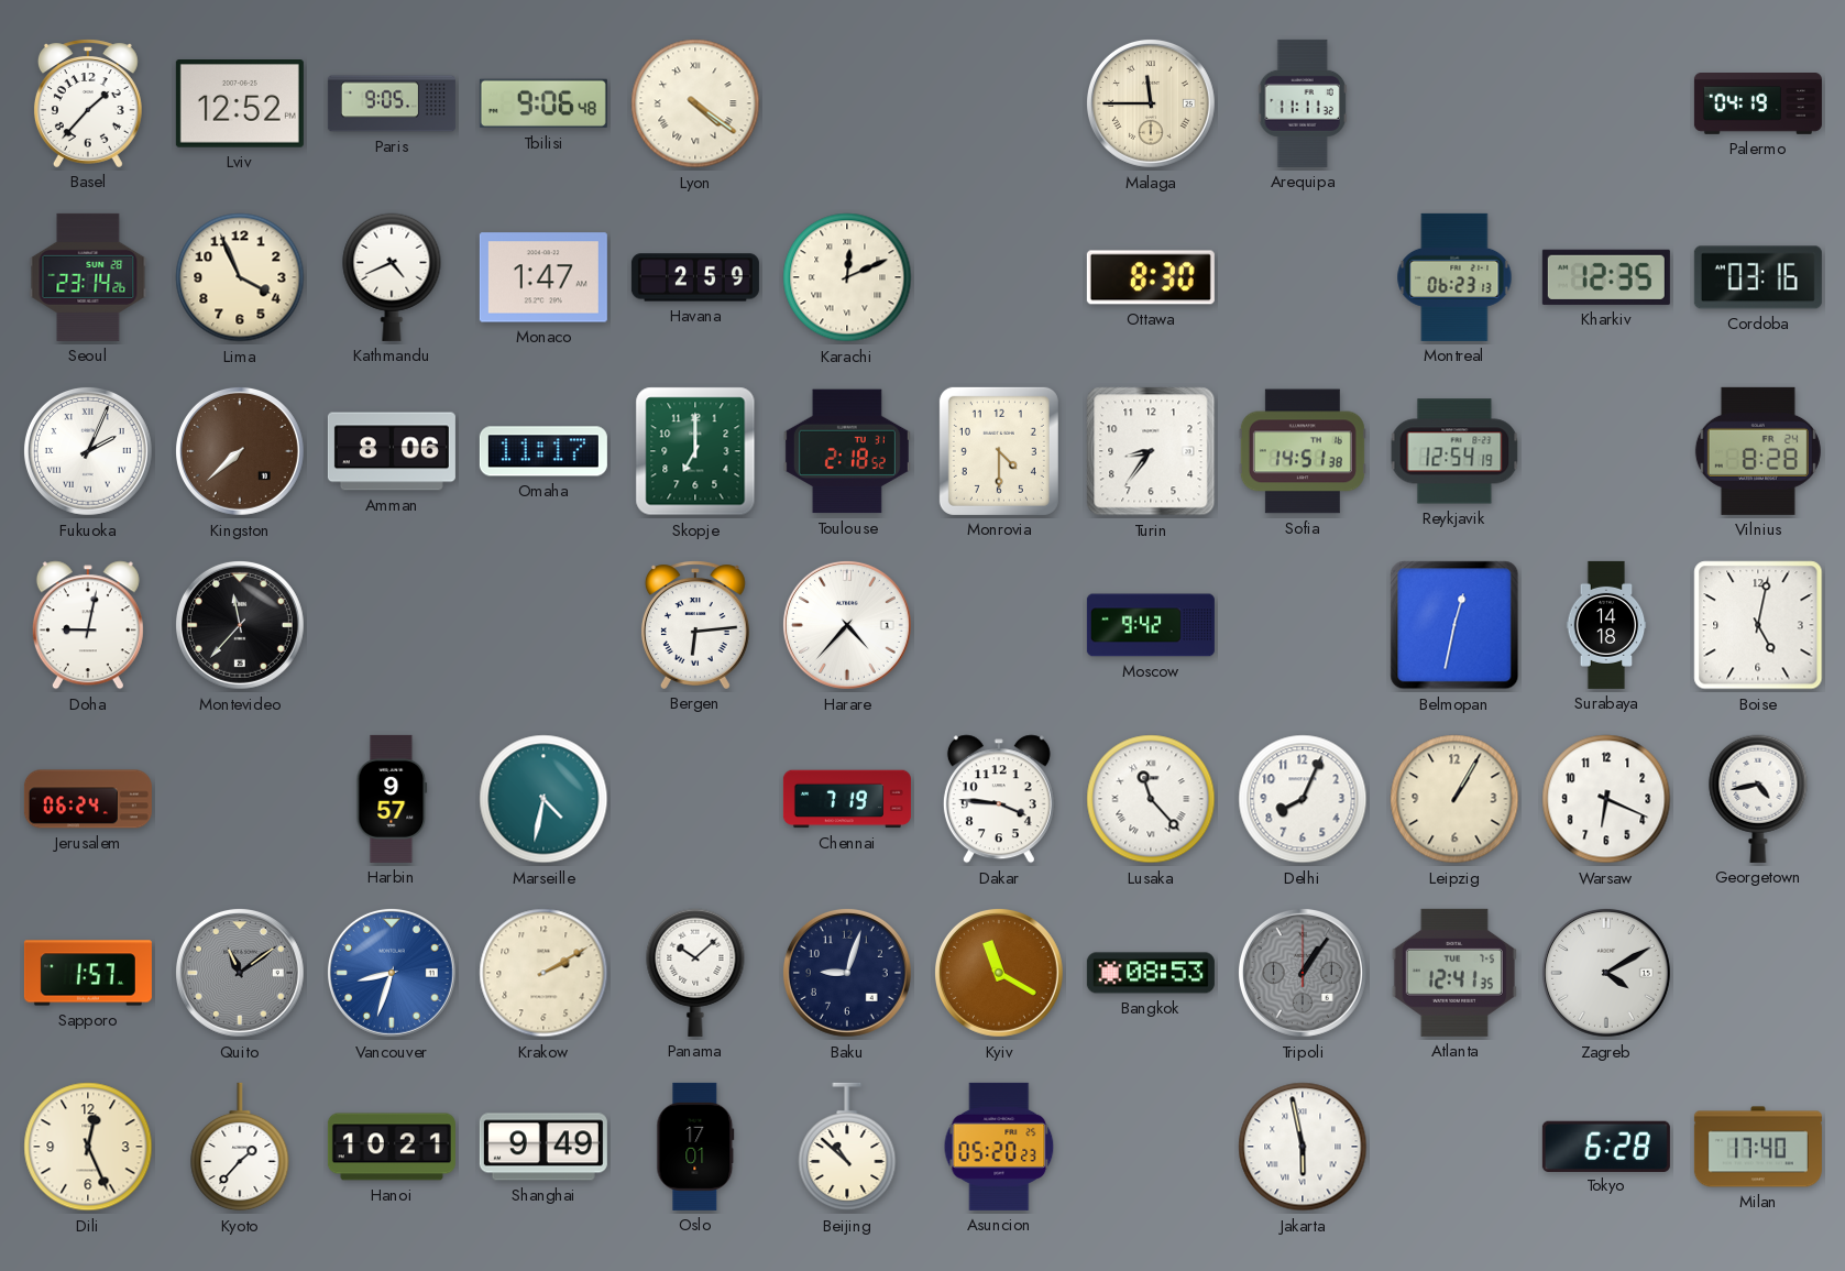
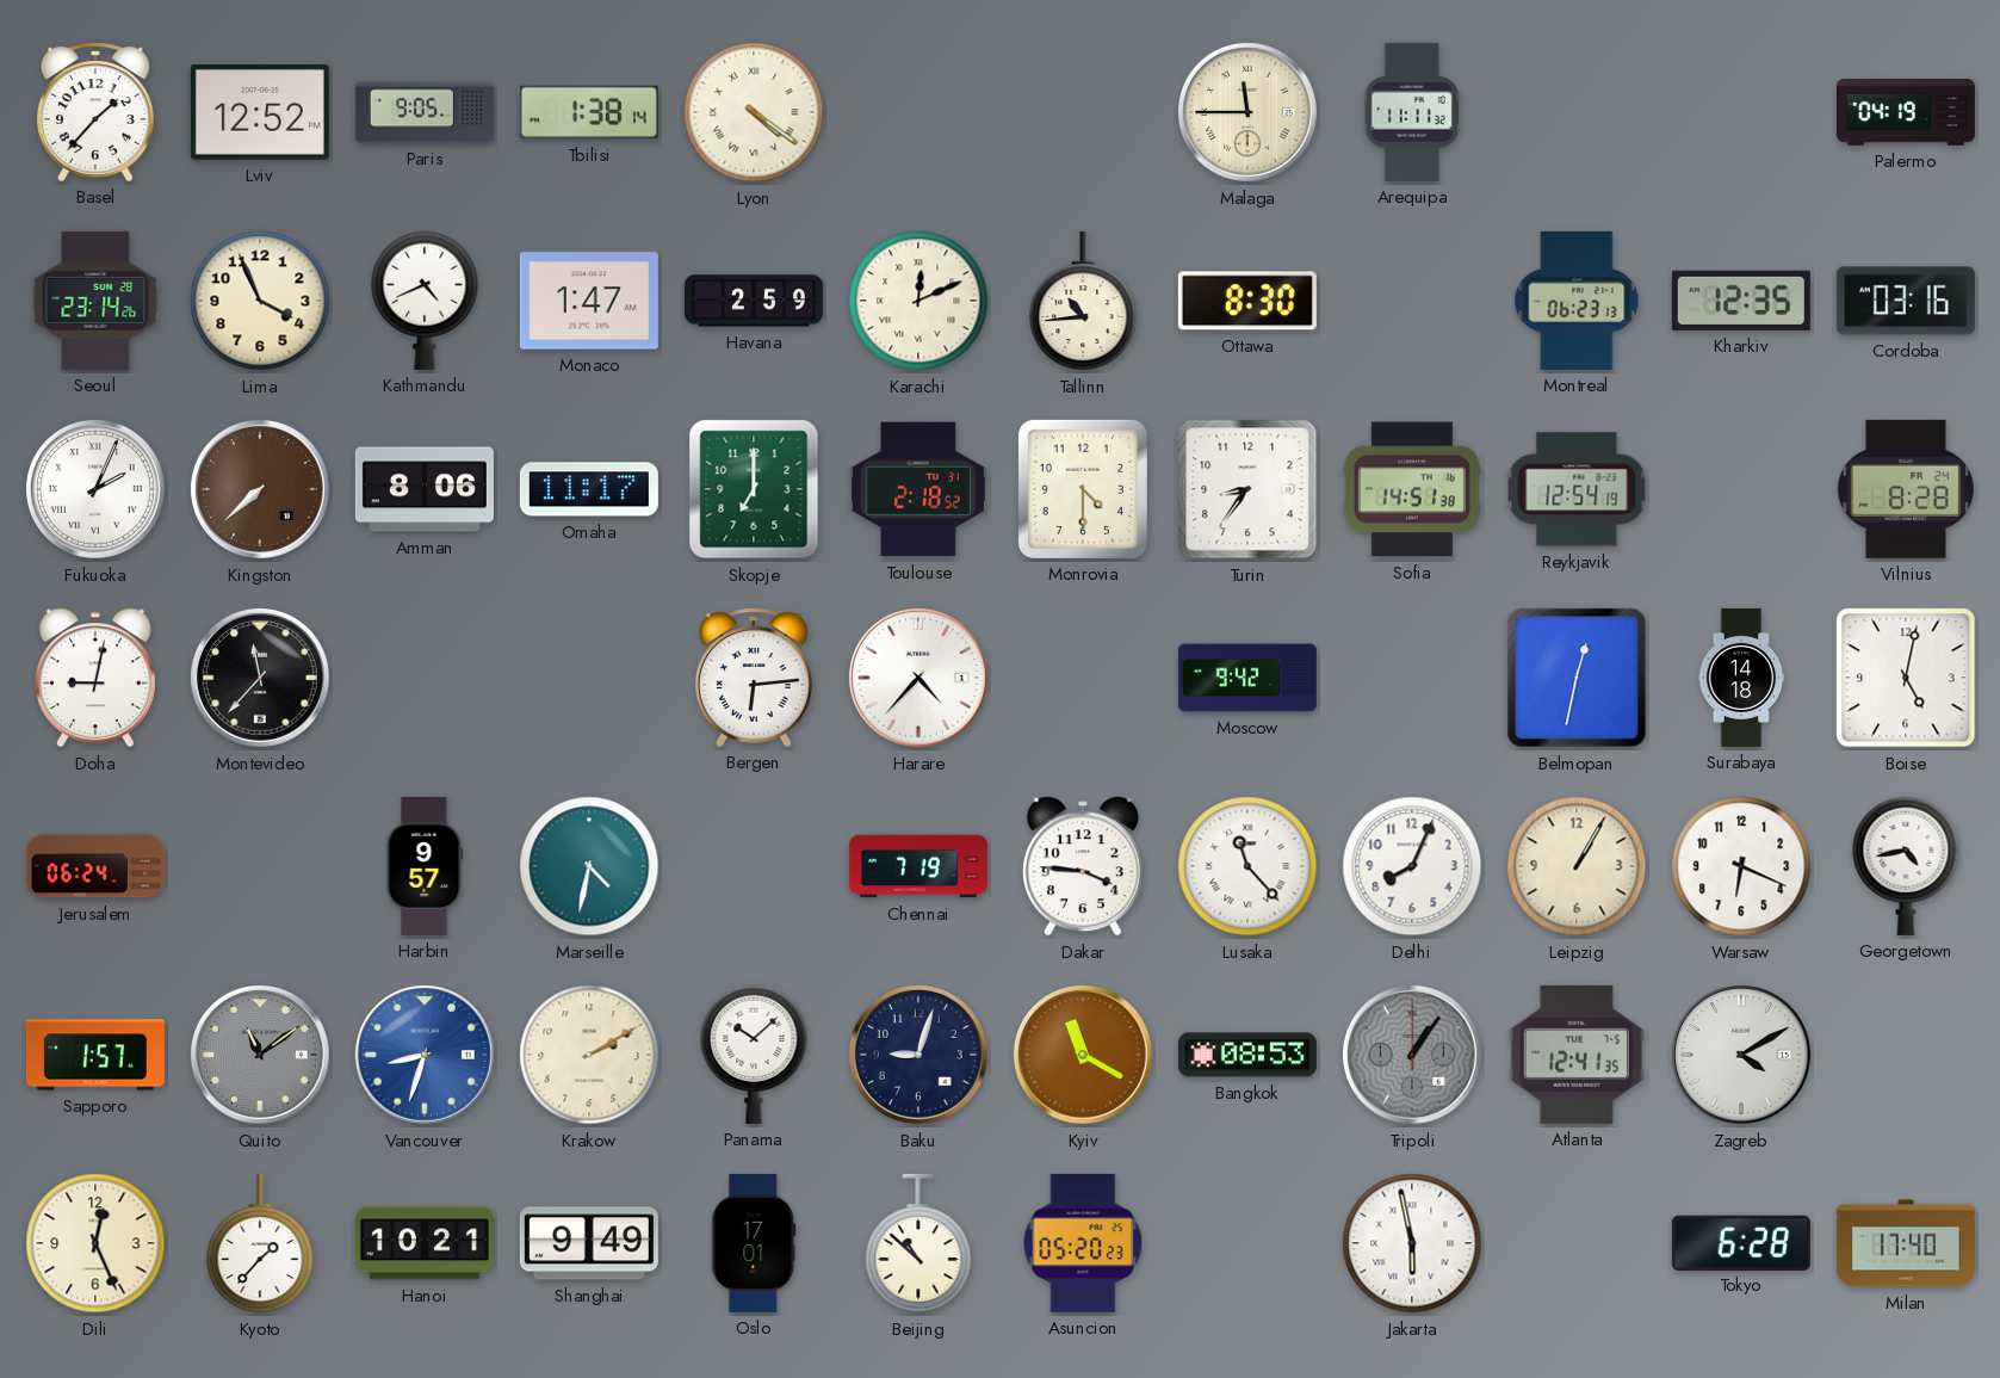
Tbilisi: 9:06 -> 1:38 (589, 112)
Tallinn: none -> 10:44 (1083, 301)
